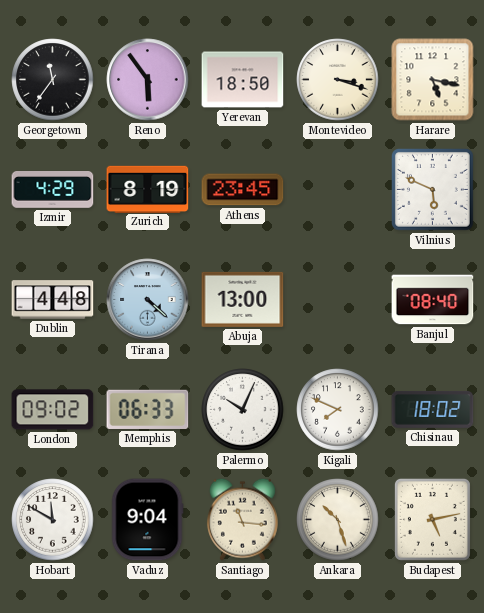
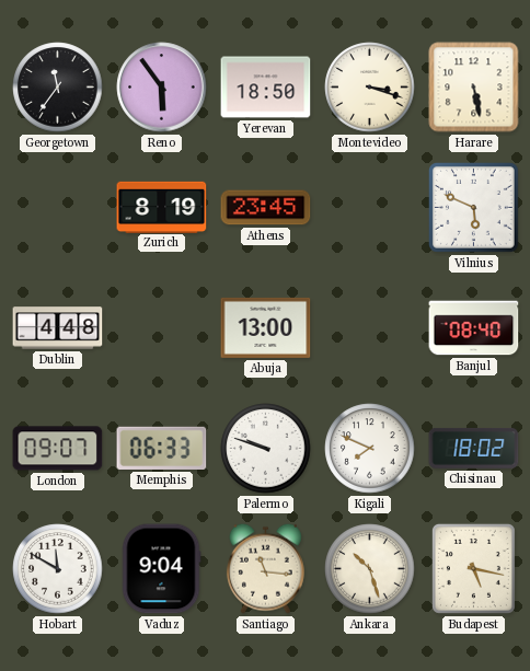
Harare: 5:17 -> 5:28 (474, 88)
Izmir: 4:29 -> none (53, 190)
Tirana: 4:22 -> none (148, 300)
London: 09:02 -> 09:07 (58, 449)
Palermo: 10:04 -> 9:48 (266, 449)
Budapest: 5:13 -> 5:17 (473, 568)
